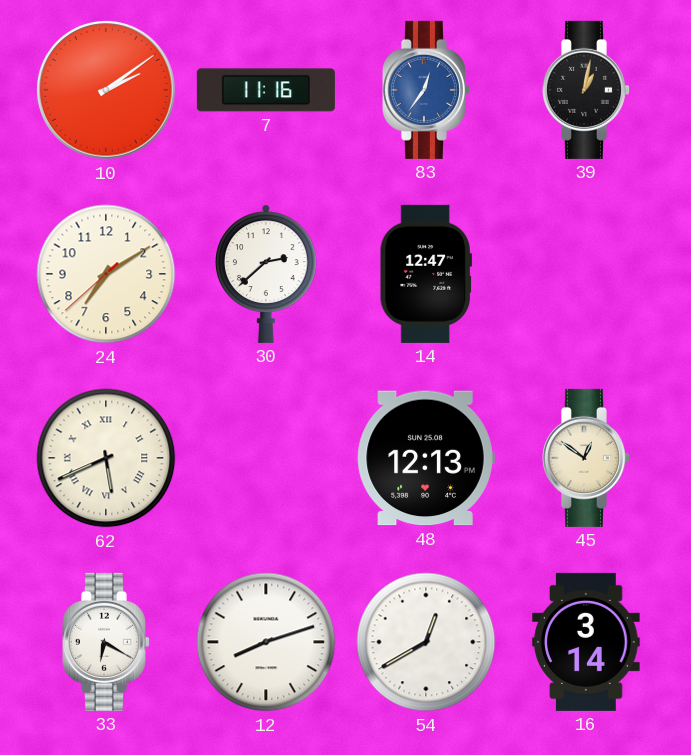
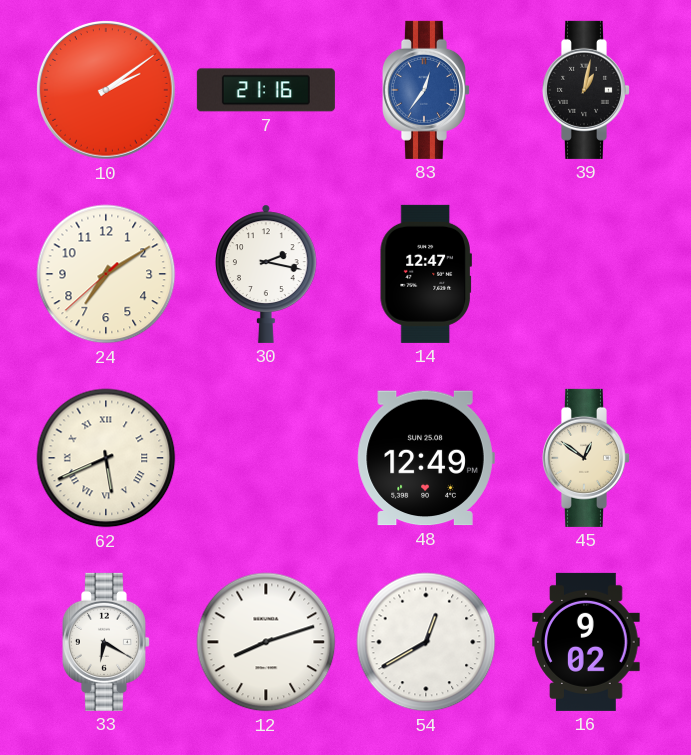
7: 11:16 -> 21:16 (266, 90)
30: 2:38 -> 2:17 (267, 274)
48: 12:13 -> 12:49 (426, 458)
16: 3:14 -> 9:02 (586, 642)
